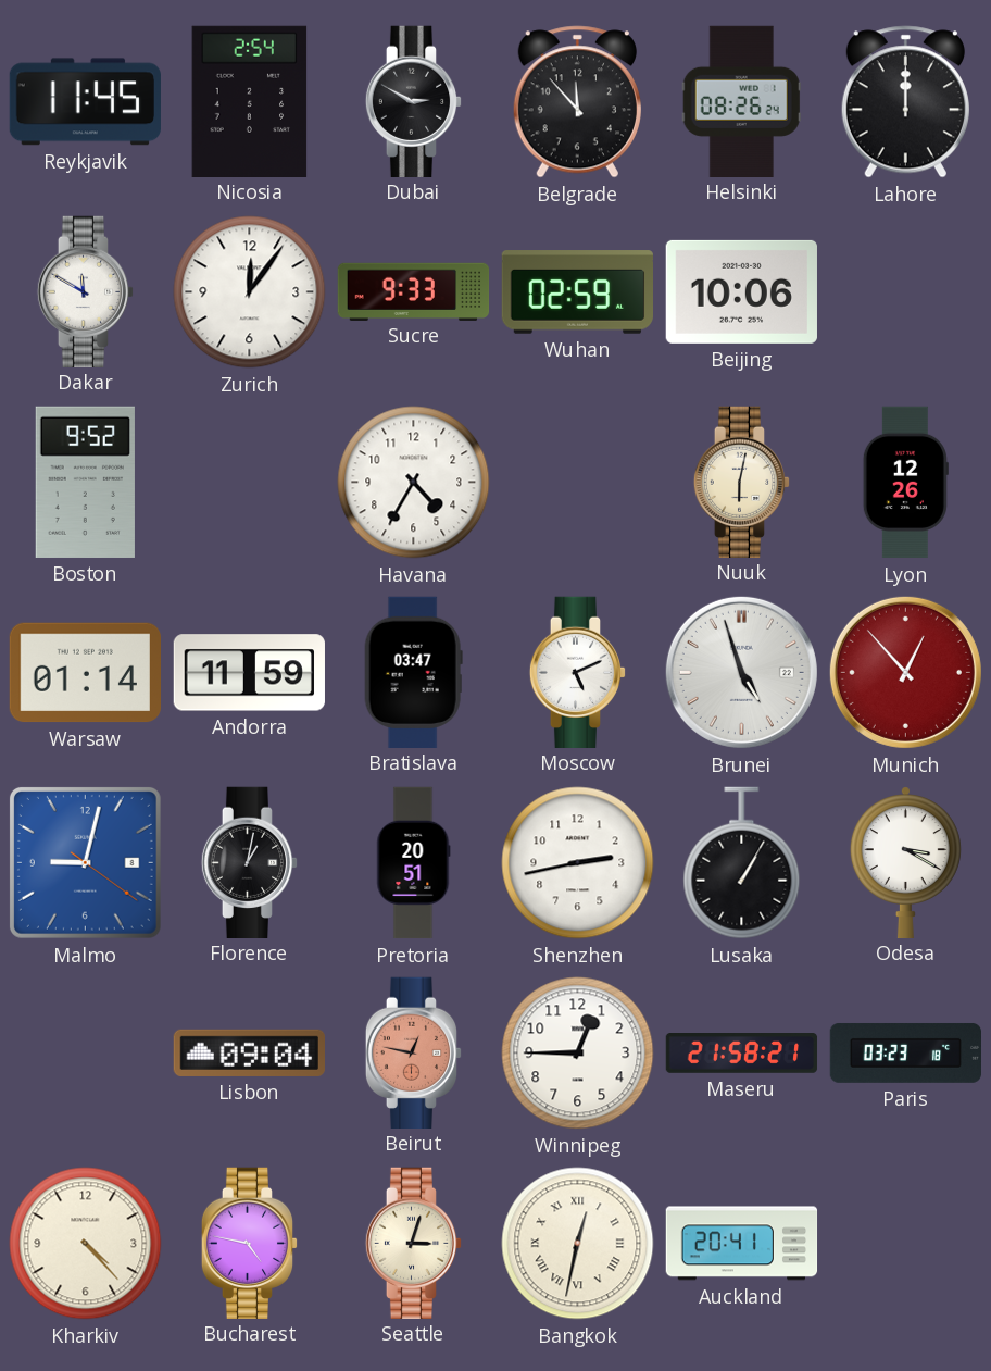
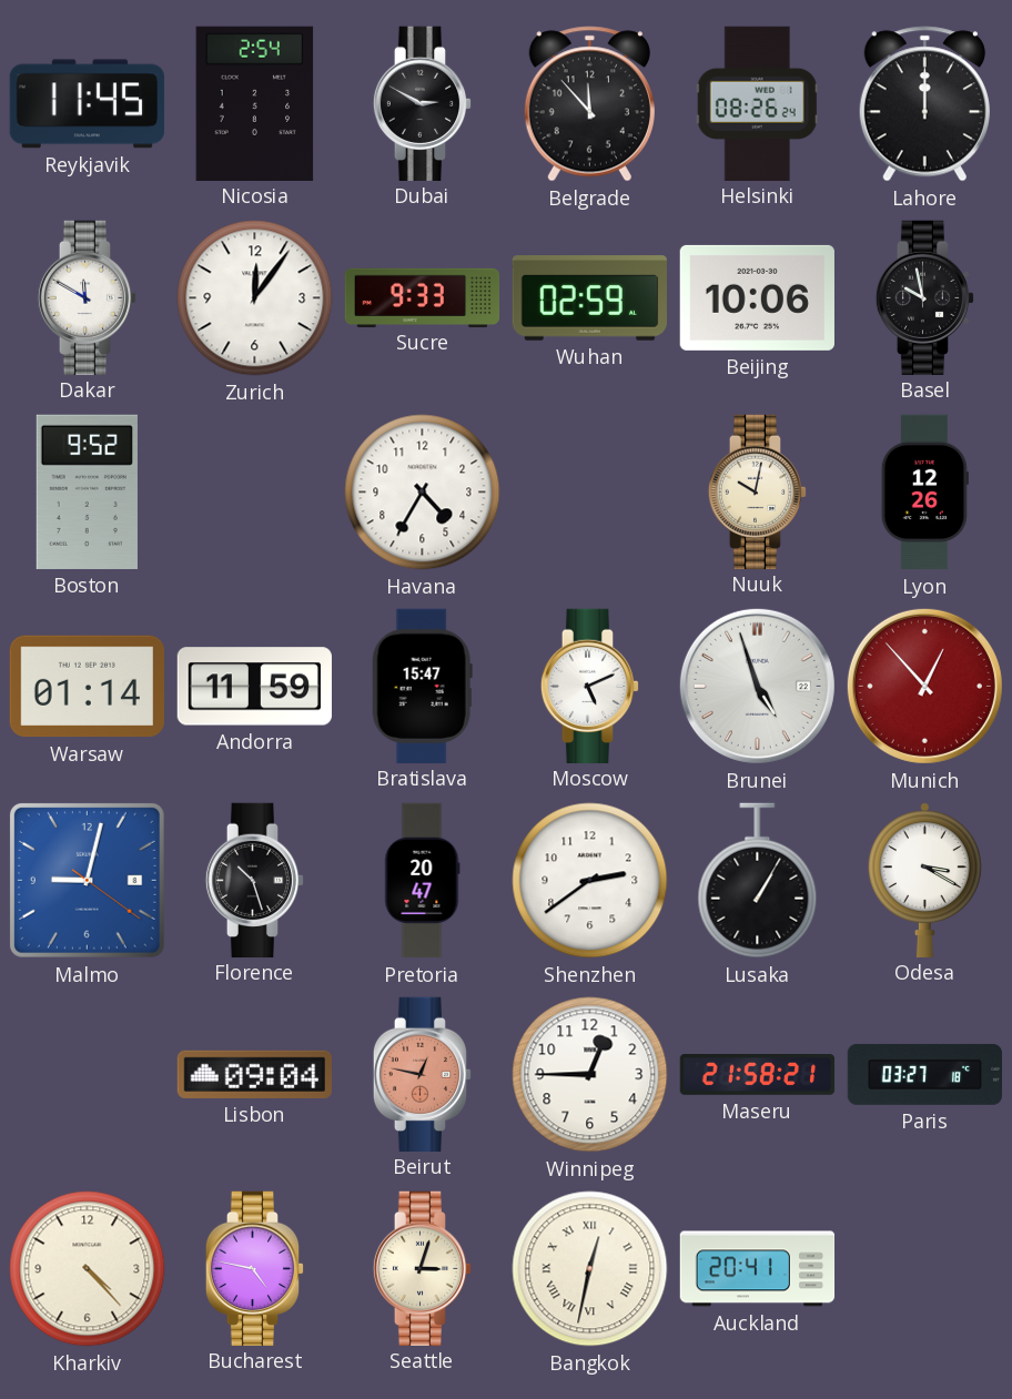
Basel: none -> 9:58 (925, 297)
Nuuk: 6:02 -> 10:02 (758, 491)
Bratislava: 03:47 -> 15:47 (422, 686)
Florence: 1:02 -> 10:27 (255, 880)
Pretoria: 20:51 -> 20:47 (423, 881)
Shenzhen: 2:43 -> 2:39 (590, 881)
Paris: 03:23 -> 03:27 (925, 1074)
